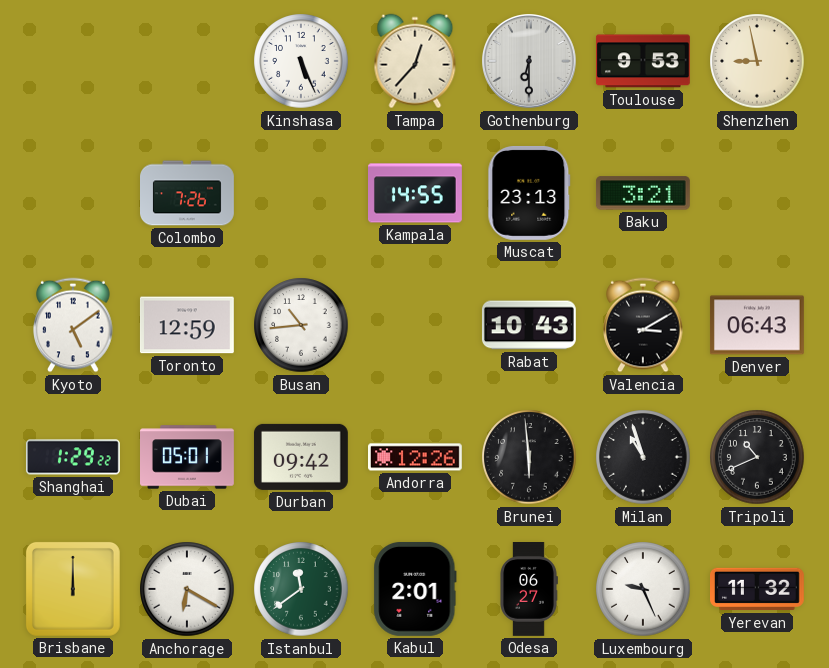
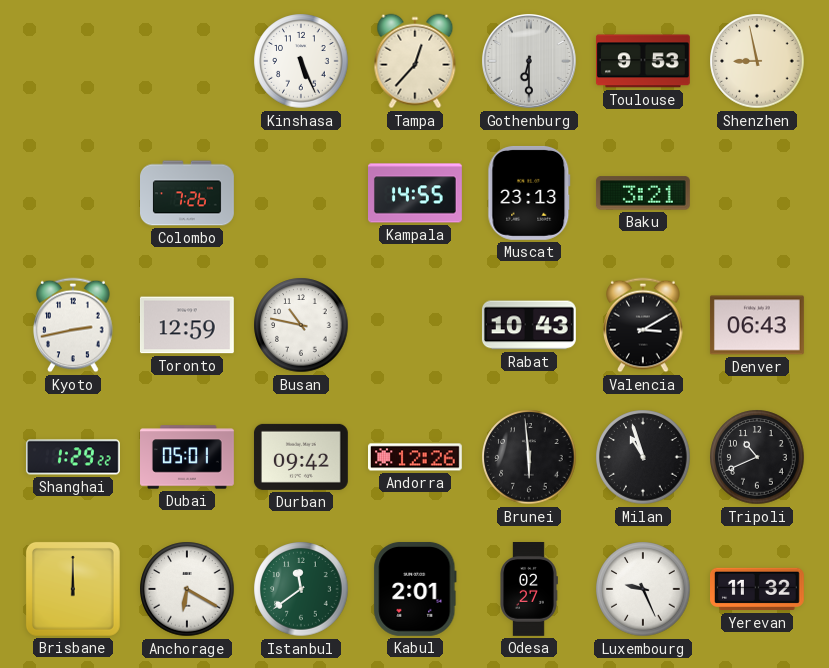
Kyoto: 5:09 -> 2:43 (73, 325)
Busan: 10:44 -> 10:47 (301, 325)
Odesa: 06:27 -> 02:27 (529, 590)
